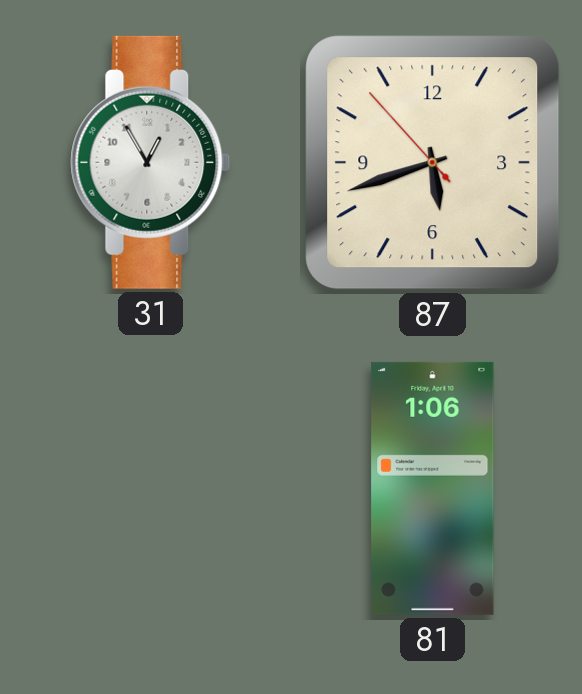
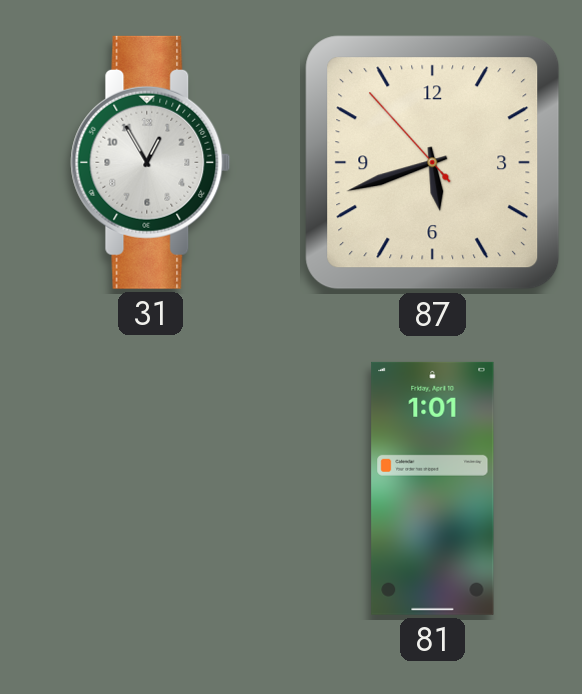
81: 1:06 -> 1:01 (433, 488)
